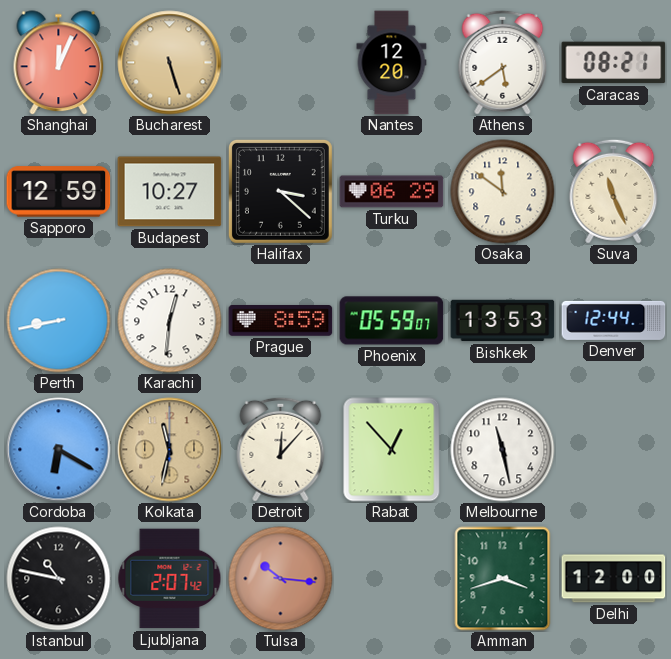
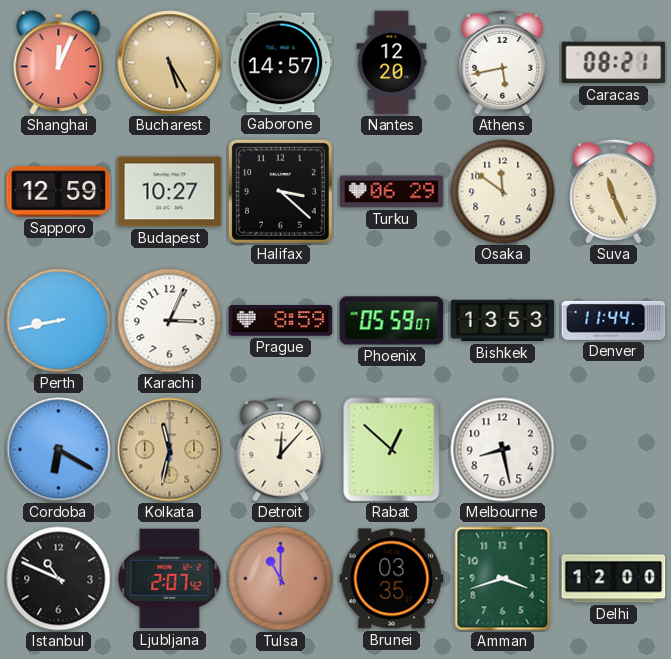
Bucharest: 5:27 -> 5:25 (170, 63)
Gaborone: none -> 14:57 (281, 63)
Athens: 5:39 -> 5:43 (503, 62)
Karachi: 12:31 -> 3:04 (170, 321)
Denver: 12:44 -> 11:44 (614, 320)
Rabat: 12:53 -> 12:52 (392, 450)
Melbourne: 11:28 -> 8:28 (503, 450)
Istanbul: 10:47 -> 10:49 (59, 579)
Tulsa: 10:16 -> 11:00 (281, 579)
Brunei: none -> 03:35 (392, 579)
